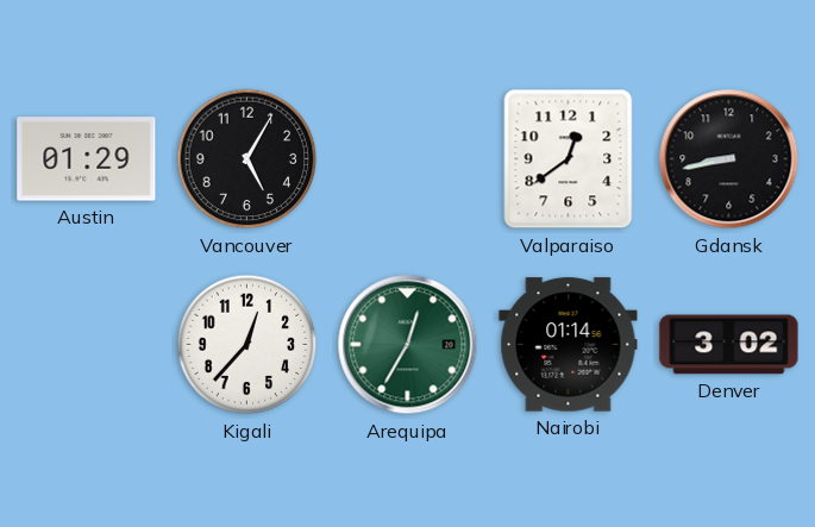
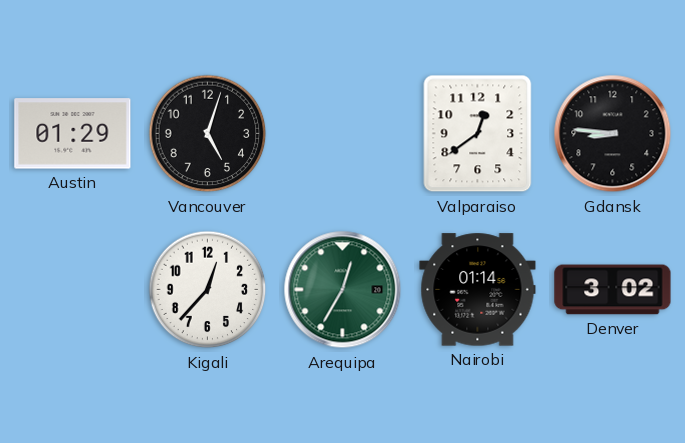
Vancouver: 5:05 -> 5:03 (208, 134)
Gdansk: 8:43 -> 8:46 (613, 134)
